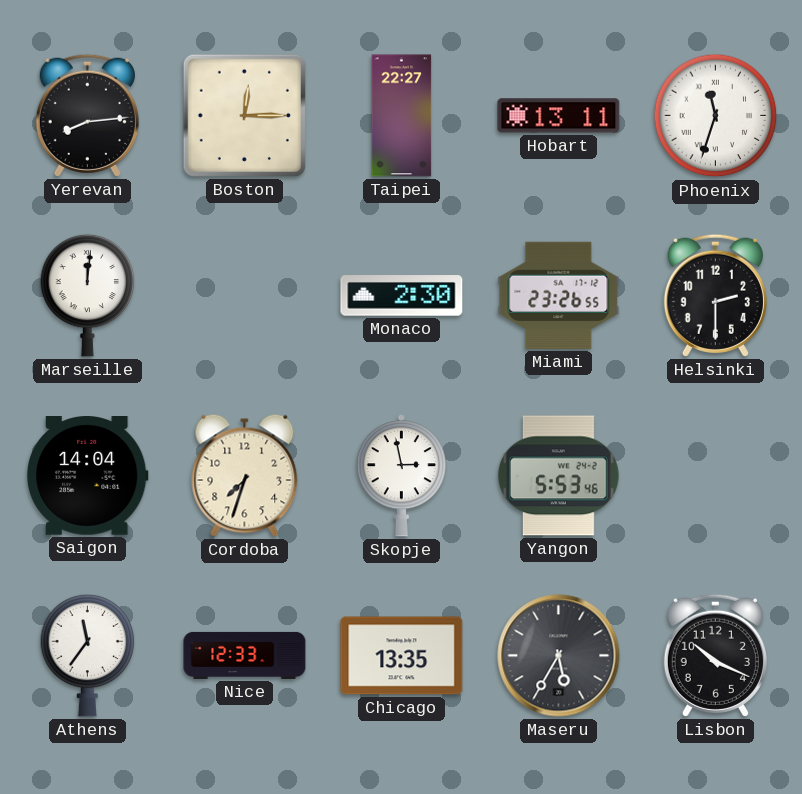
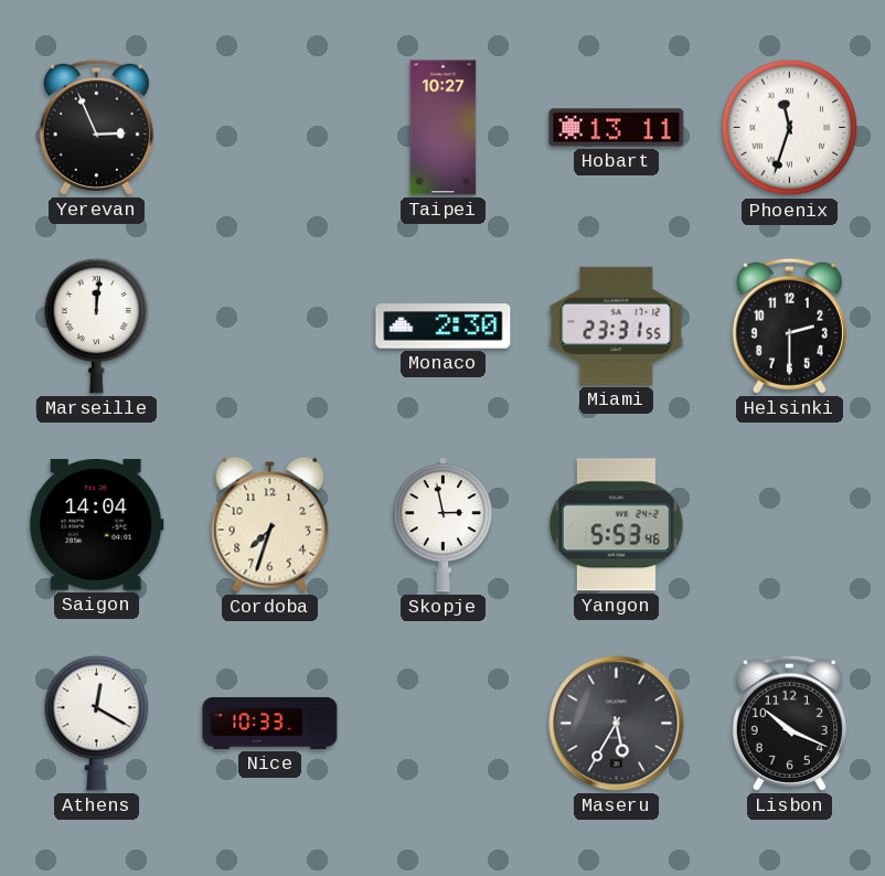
Yerevan: 8:14 -> 2:56 (96, 127)
Boston: 12:15 -> none (244, 115)
Taipei: 22:27 -> 10:27 (444, 128)
Miami: 23:26 -> 23:31 (617, 325)
Athens: 11:36 -> 12:20 (97, 723)
Nice: 12:33 -> 10:33 (270, 723)
Chicago: 13:35 -> none (402, 656)
